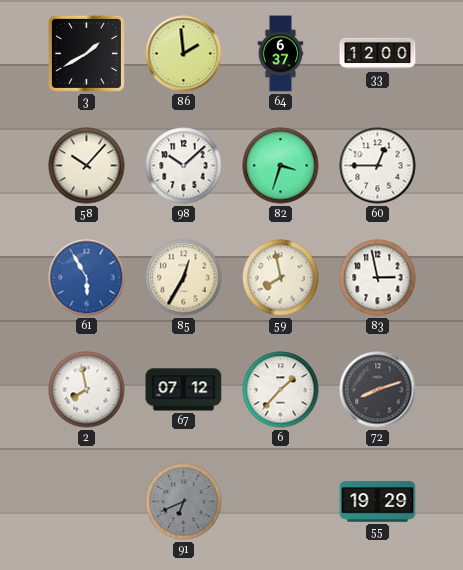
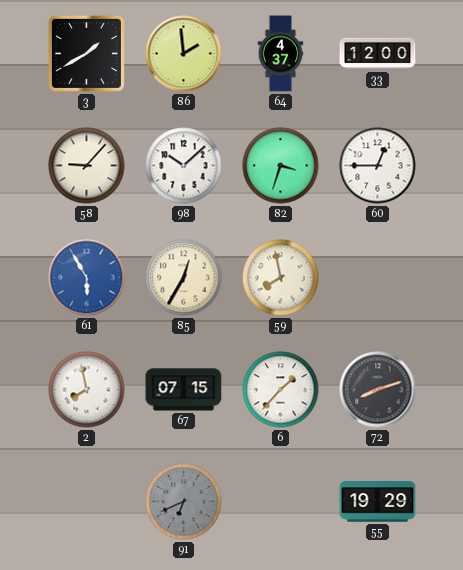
64: 6:37 -> 4:37 (281, 54)
58: 10:07 -> 9:07 (87, 166)
83: 2:58 -> none (378, 278)
67: 07:12 -> 07:15 (184, 390)
